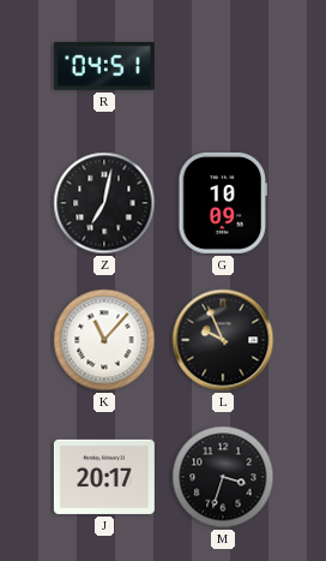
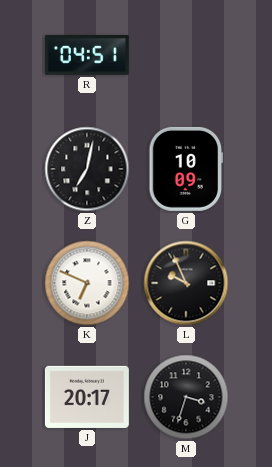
K: 11:07 -> 6:49 (87, 283)
